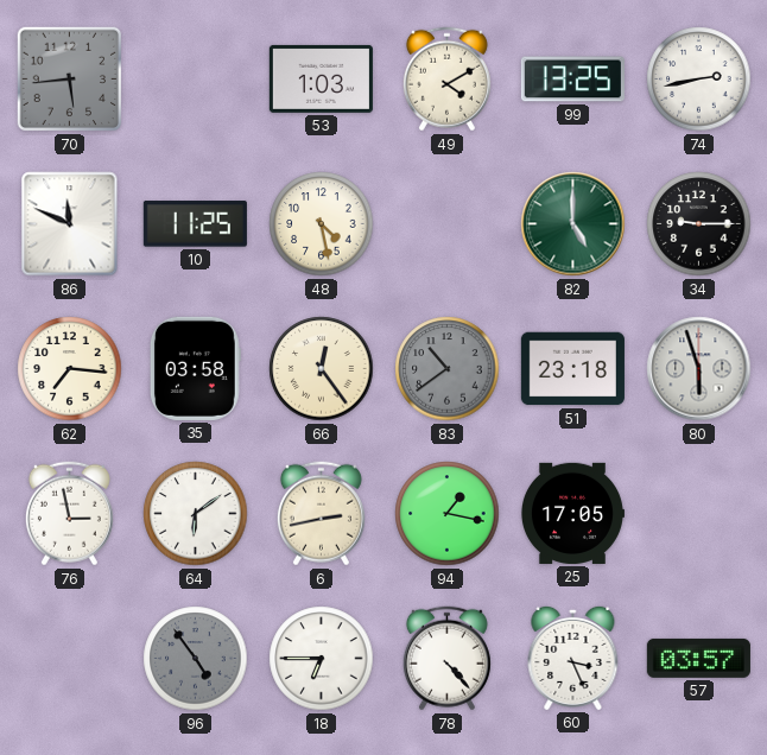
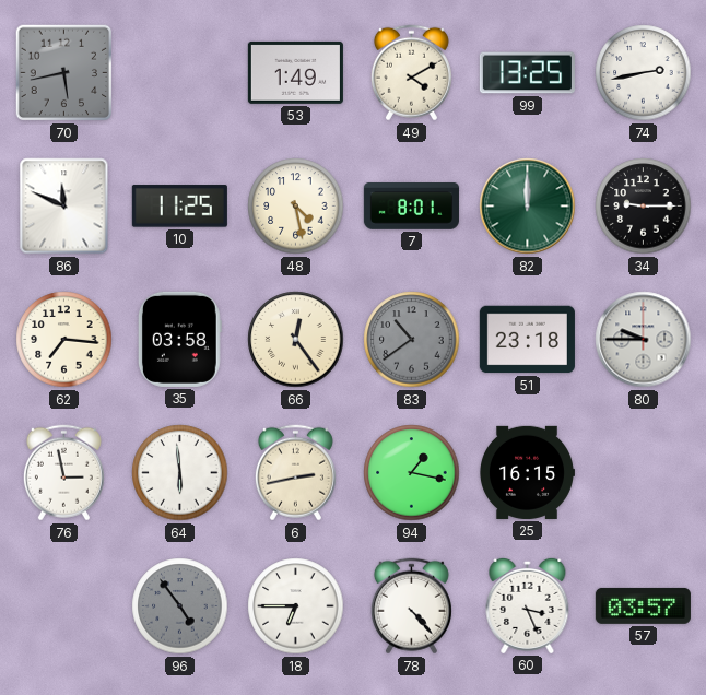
70: 5:44 -> 5:43 (64, 73)
53: 1:03 -> 1:49 (295, 72)
7: none -> 8:01 (411, 207)
82: 5:00 -> 12:00 (528, 207)
80: 5:57 -> 9:45 (644, 340)
64: 6:09 -> 5:59 (180, 473)
25: 17:05 -> 16:15 (527, 472)
